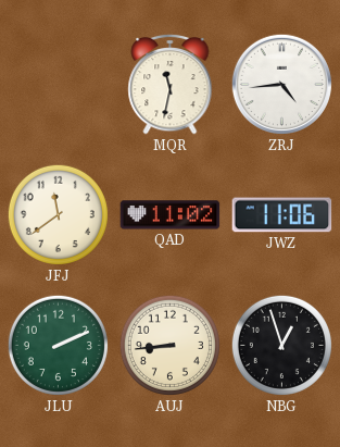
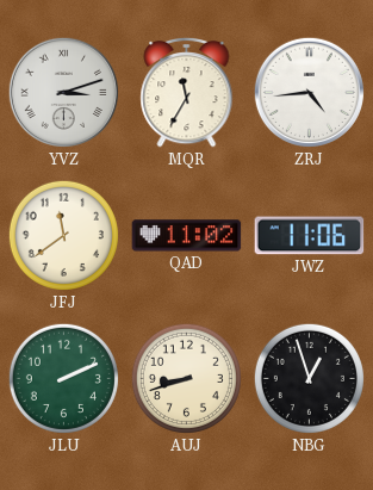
YVZ: none -> 3:12 (63, 92)
MQR: 11:32 -> 11:35 (187, 92)
AUJ: 8:44 -> 8:42 (186, 378)
